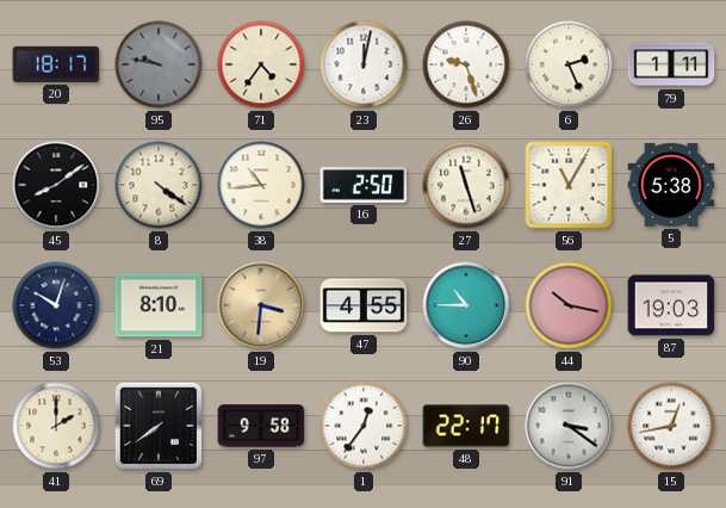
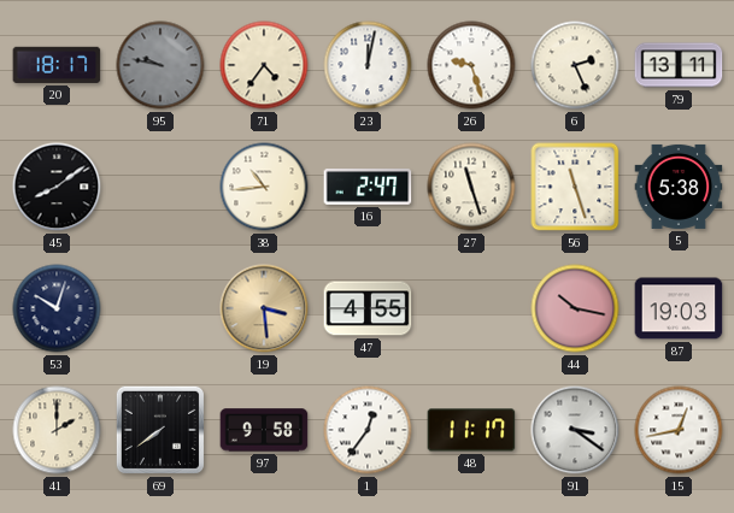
79: 1:11 -> 13:11 (679, 65)
8: 4:21 -> none (159, 185)
16: 2:50 -> 2:47 (368, 188)
56: 11:05 -> 11:27 (575, 187)
21: 8:10 -> none (159, 305)
19: 3:31 -> 3:29 (264, 308)
90: 10:45 -> none (466, 305)
48: 22:17 -> 11:17 (471, 430)
